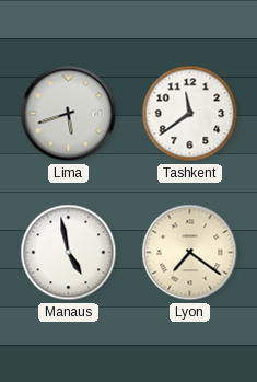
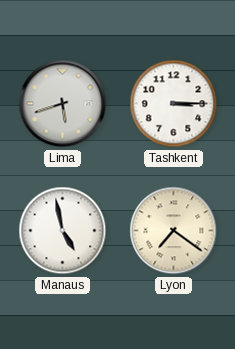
Tashkent: 11:39 -> 3:15 (174, 104)
